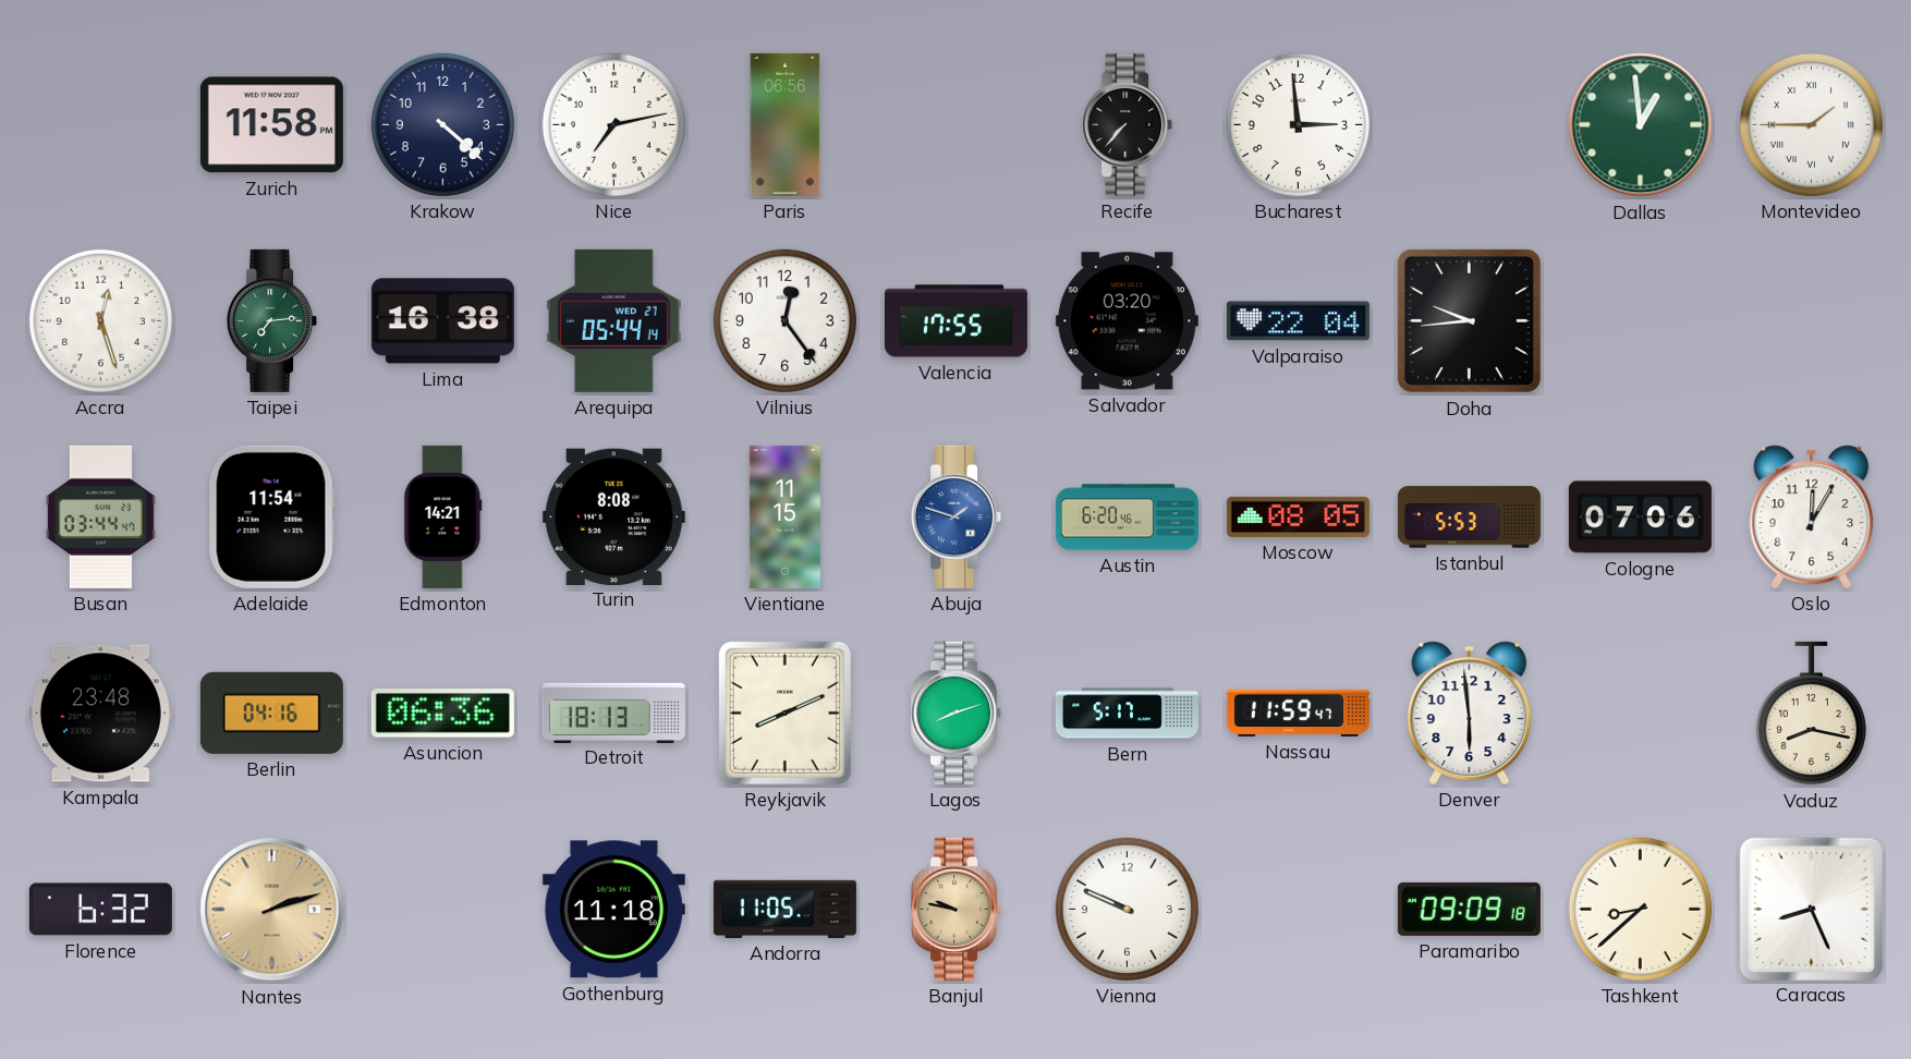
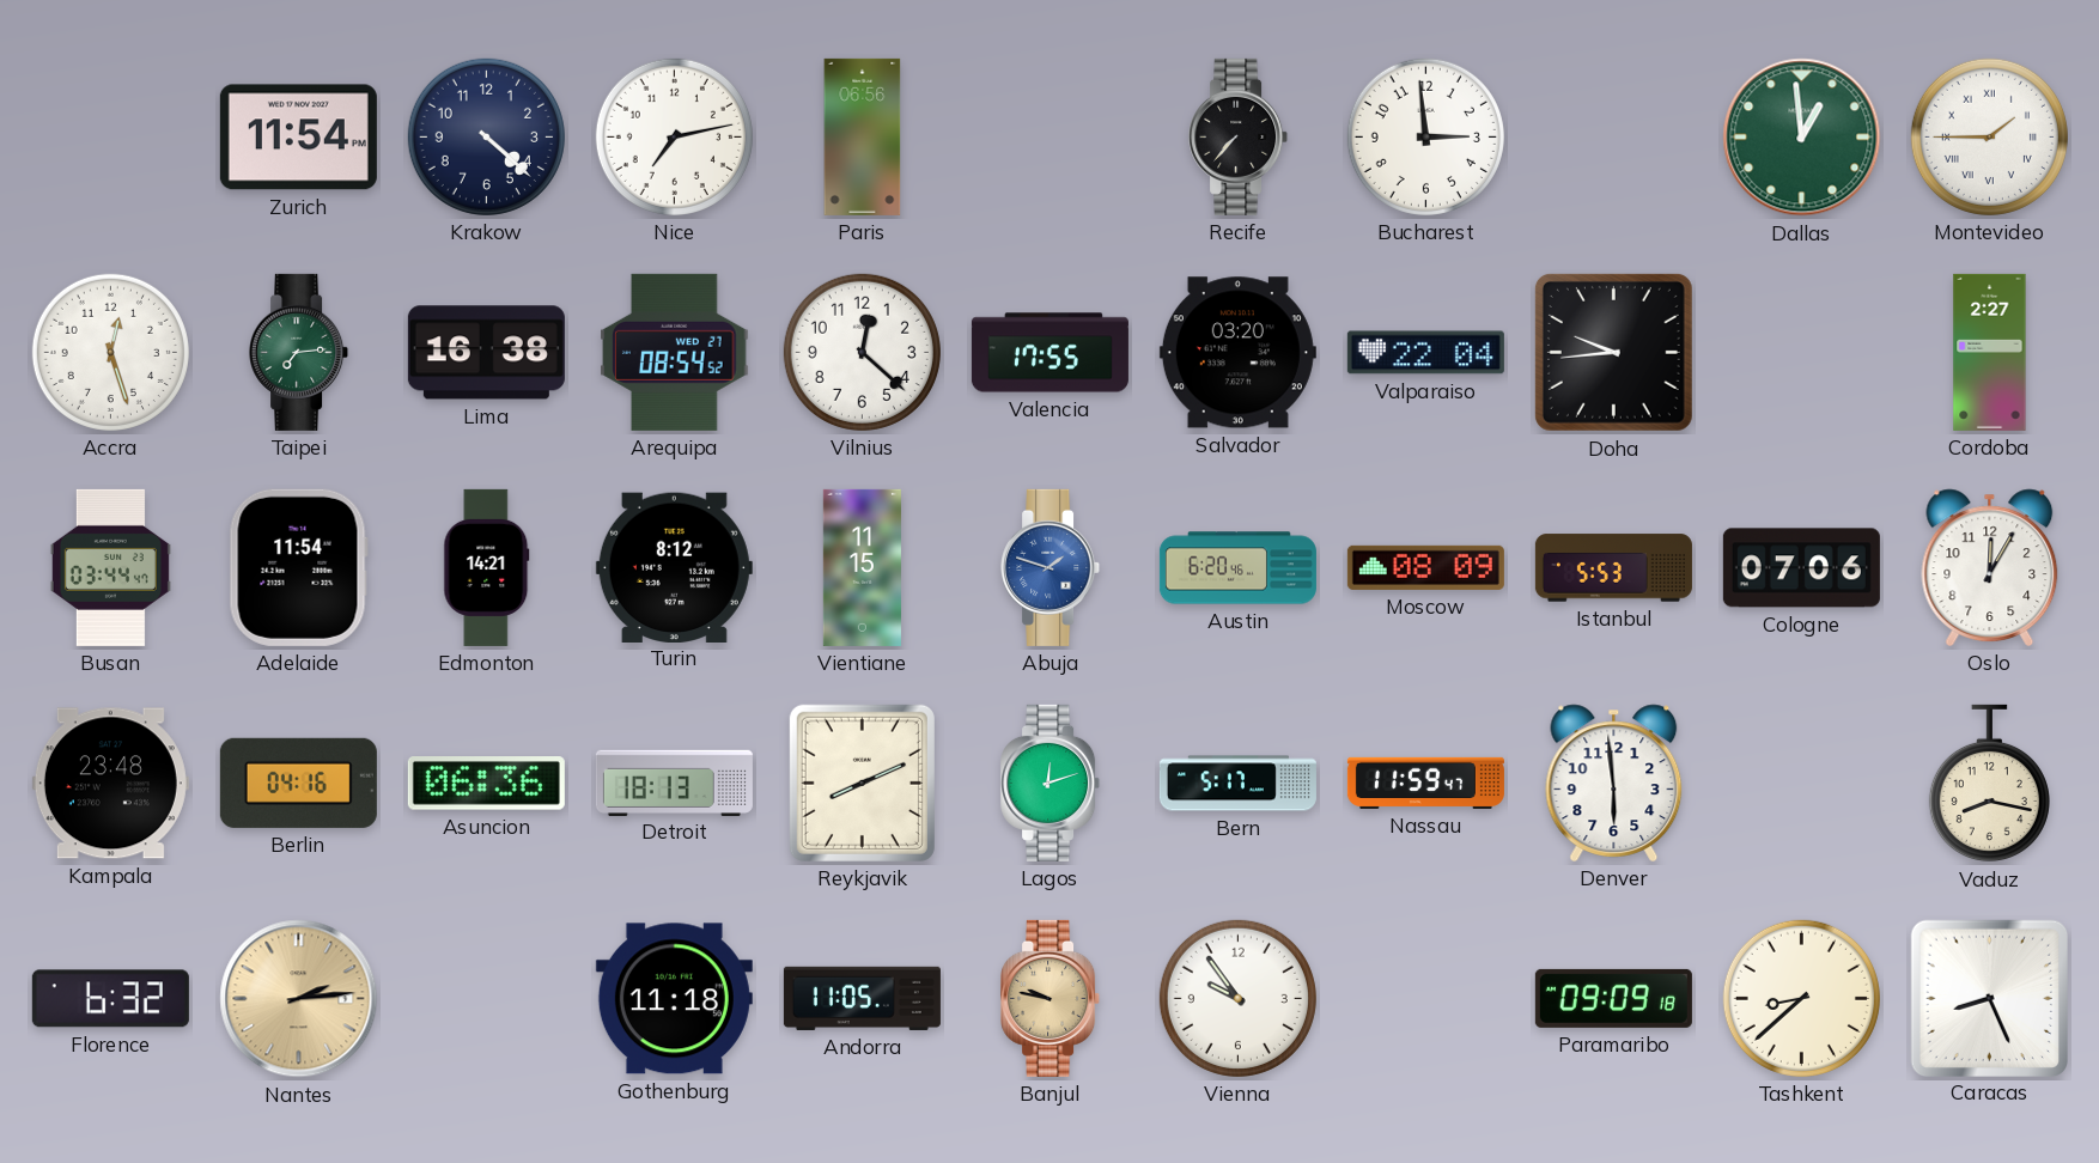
Zurich: 11:58 -> 11:54 (298, 138)
Arequipa: 05:44 -> 08:54 (675, 352)
Vilnius: 12:24 -> 12:22 (862, 352)
Cordoba: none -> 2:27 (1990, 352)
Turin: 8:08 -> 8:12 (674, 567)
Moscow: 08:05 -> 08:09 (1425, 567)
Lagos: 8:12 -> 12:12 (1051, 783)
Nantes: 2:12 -> 2:14 (299, 999)
Vienna: 9:49 -> 9:54 (1237, 998)
